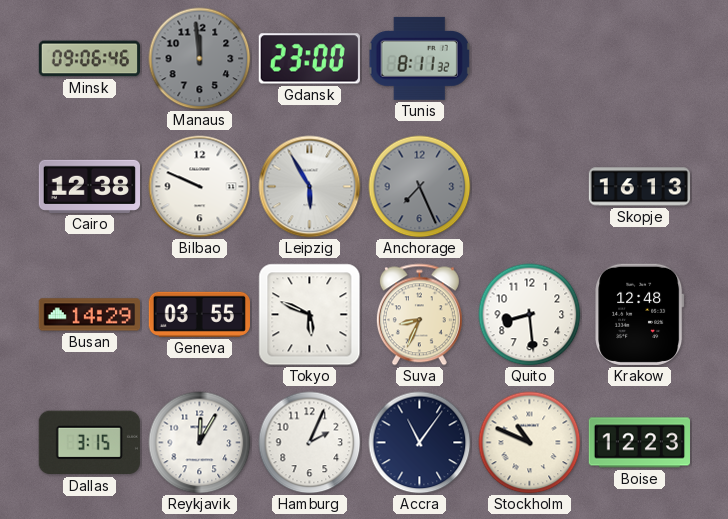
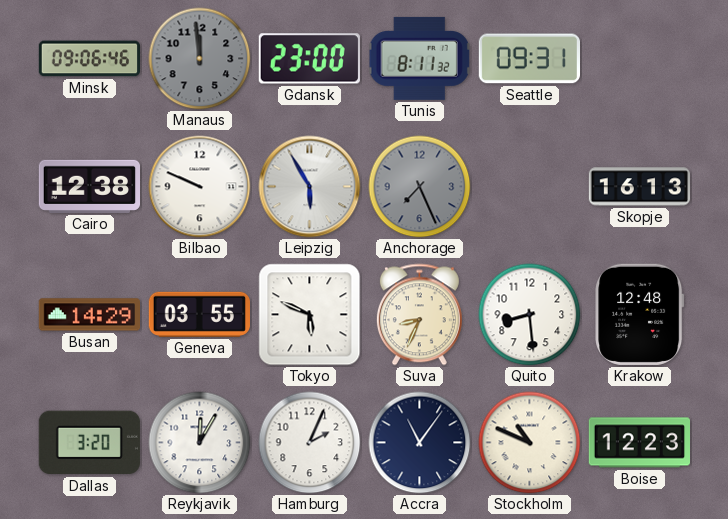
Seattle: none -> 09:31 (529, 59)
Dallas: 3:15 -> 3:20 (89, 443)
